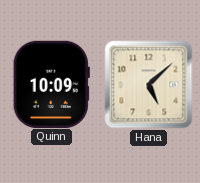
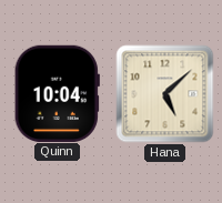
Quinn: 10:09 -> 10:04 (57, 93)
